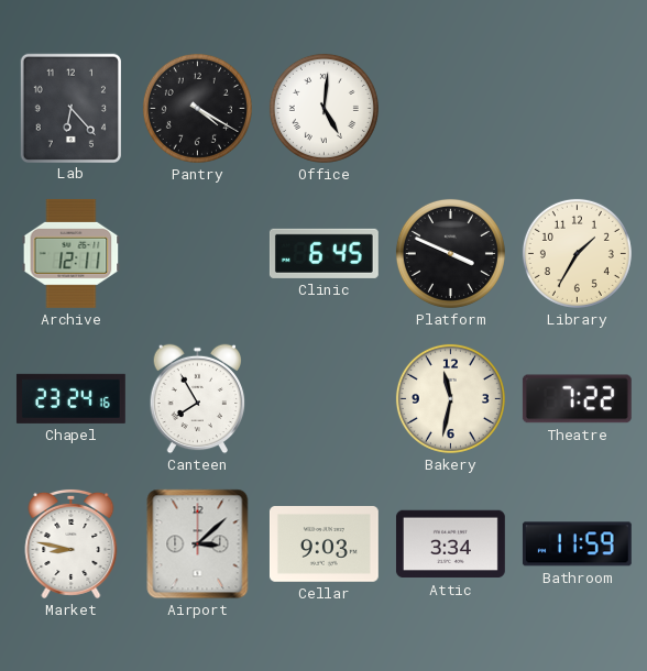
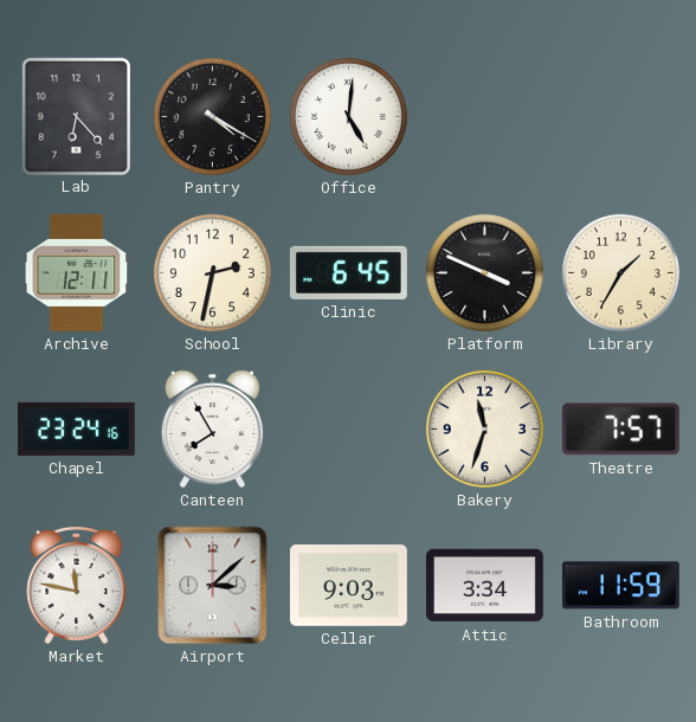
School: none -> 2:32 (212, 272)
Bakery: 11:32 -> 11:33 (484, 428)
Theatre: 7:22 -> 7:57 (620, 430)
Market: 8:47 -> 11:47 (77, 585)
